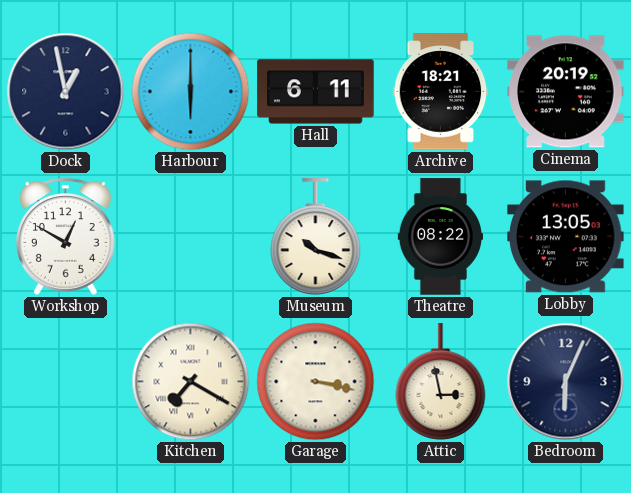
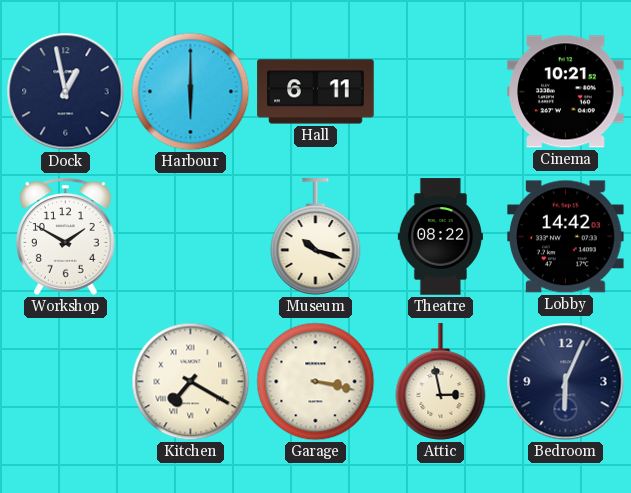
Archive: 18:21 -> none (441, 92)
Cinema: 20:19 -> 10:21 (566, 92)
Workshop: 12:50 -> 1:50 (66, 236)
Lobby: 13:05 -> 14:42 (566, 237)
